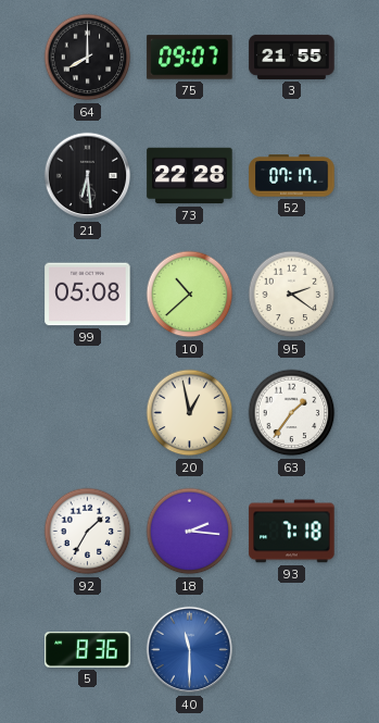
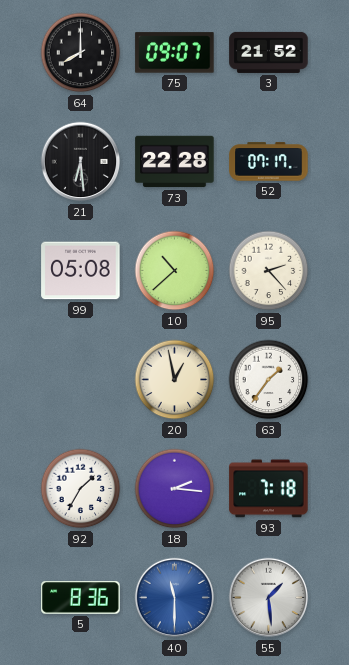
3: 21:55 -> 21:52 (269, 52)
95: 2:21 -> 2:23 (269, 271)
55: none -> 1:29 (269, 598)
